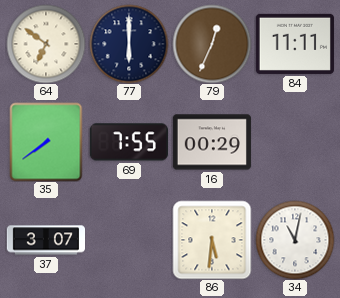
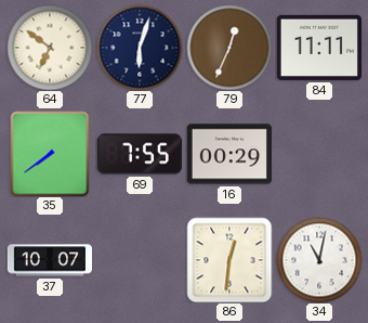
77: 6:00 -> 6:03 (140, 48)
37: 3:07 -> 10:07 (49, 260)
86: 5:31 -> 12:31 (229, 260)
